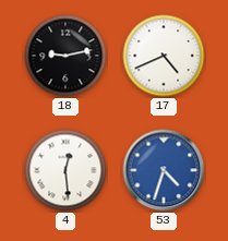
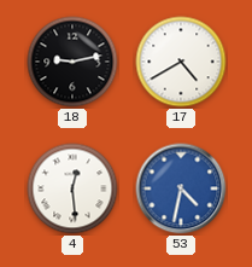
17: 4:41 -> 4:40 (181, 62)
53: 4:33 -> 4:32 (181, 188)
